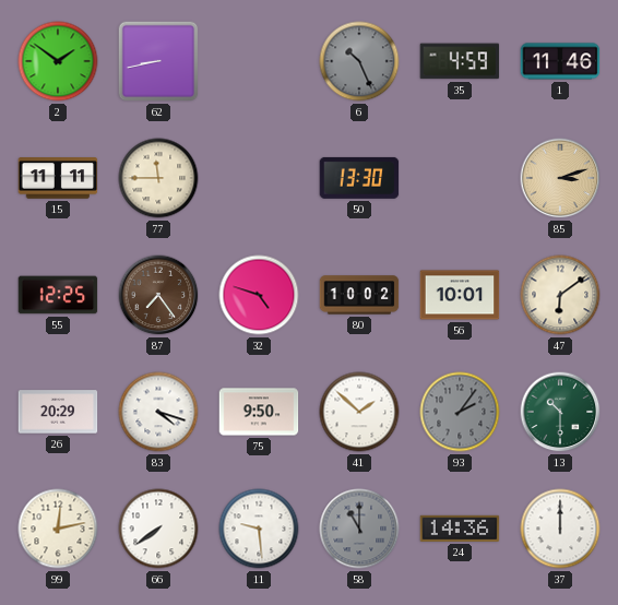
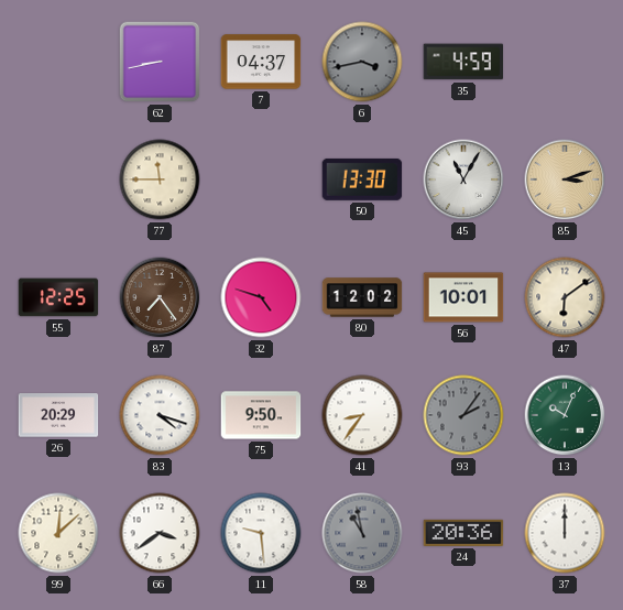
2: 1:51 -> none (58, 61)
7: none -> 04:37 (261, 62)
6: 10:26 -> 3:43 (362, 62)
1: 11:46 -> none (560, 61)
15: 11:11 -> none (58, 178)
45: none -> 11:05 (463, 179)
80: 10:02 -> 12:02 (362, 297)
41: 1:52 -> 8:36 (362, 415)
13: 10:30 -> 10:04 (565, 415)
99: 12:13 -> 12:08 (58, 533)
66: 7:39 -> 3:39 (160, 533)
58: 11:00 -> 10:58 (362, 533)
24: 14:36 -> 20:36 (463, 533)
